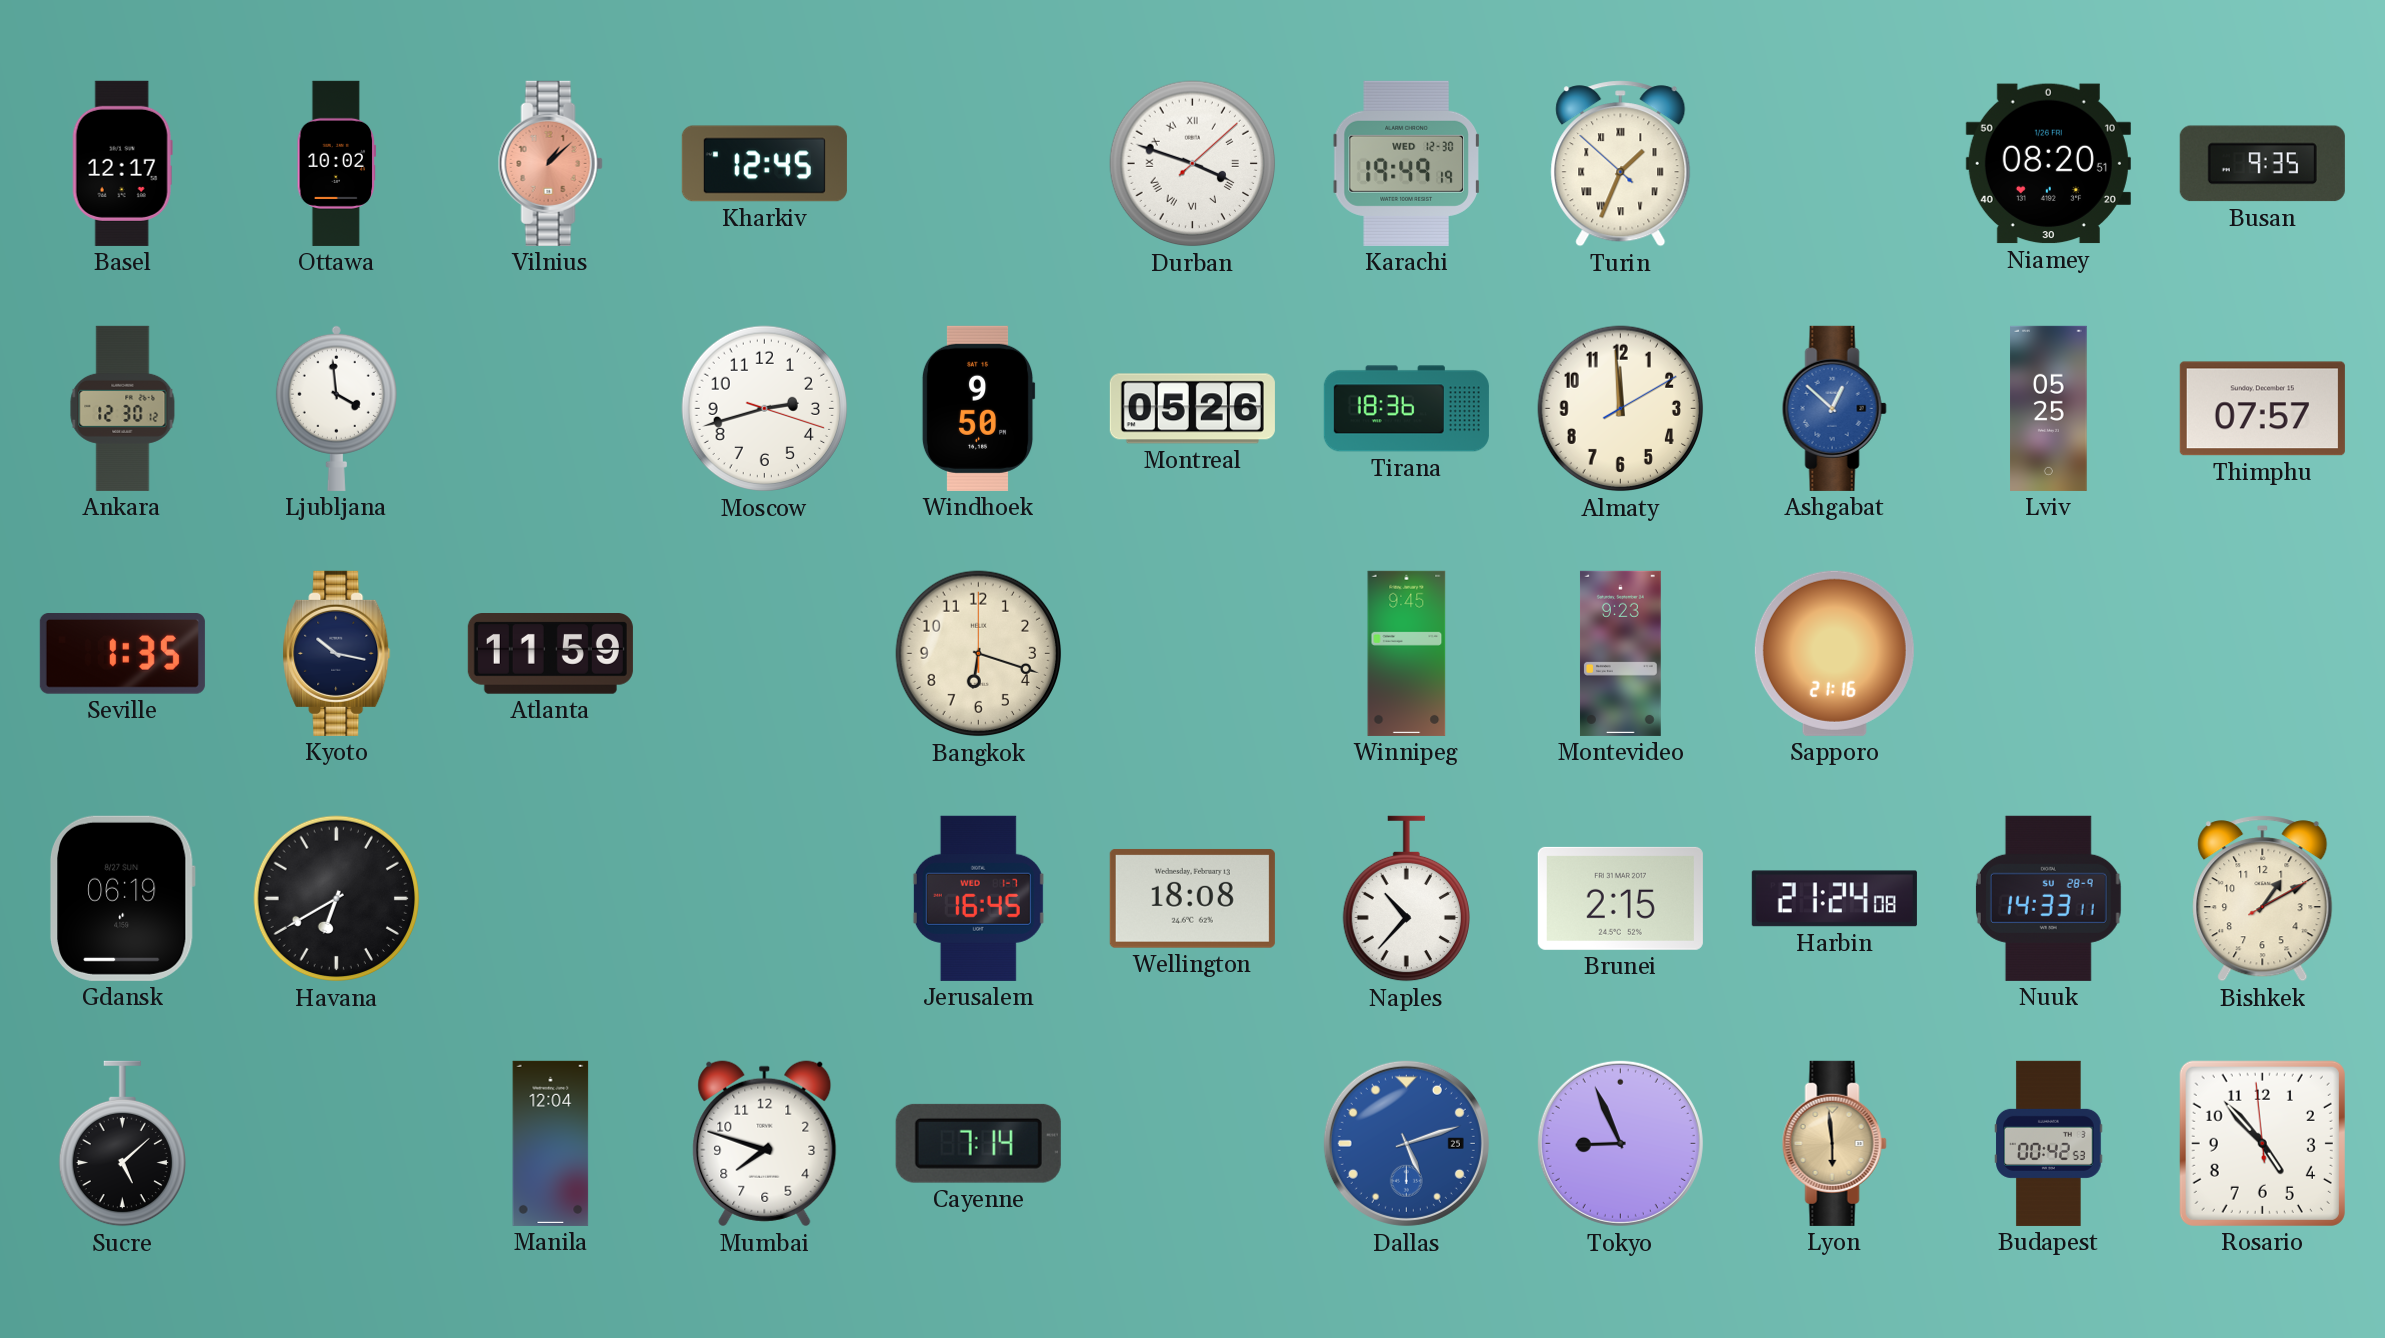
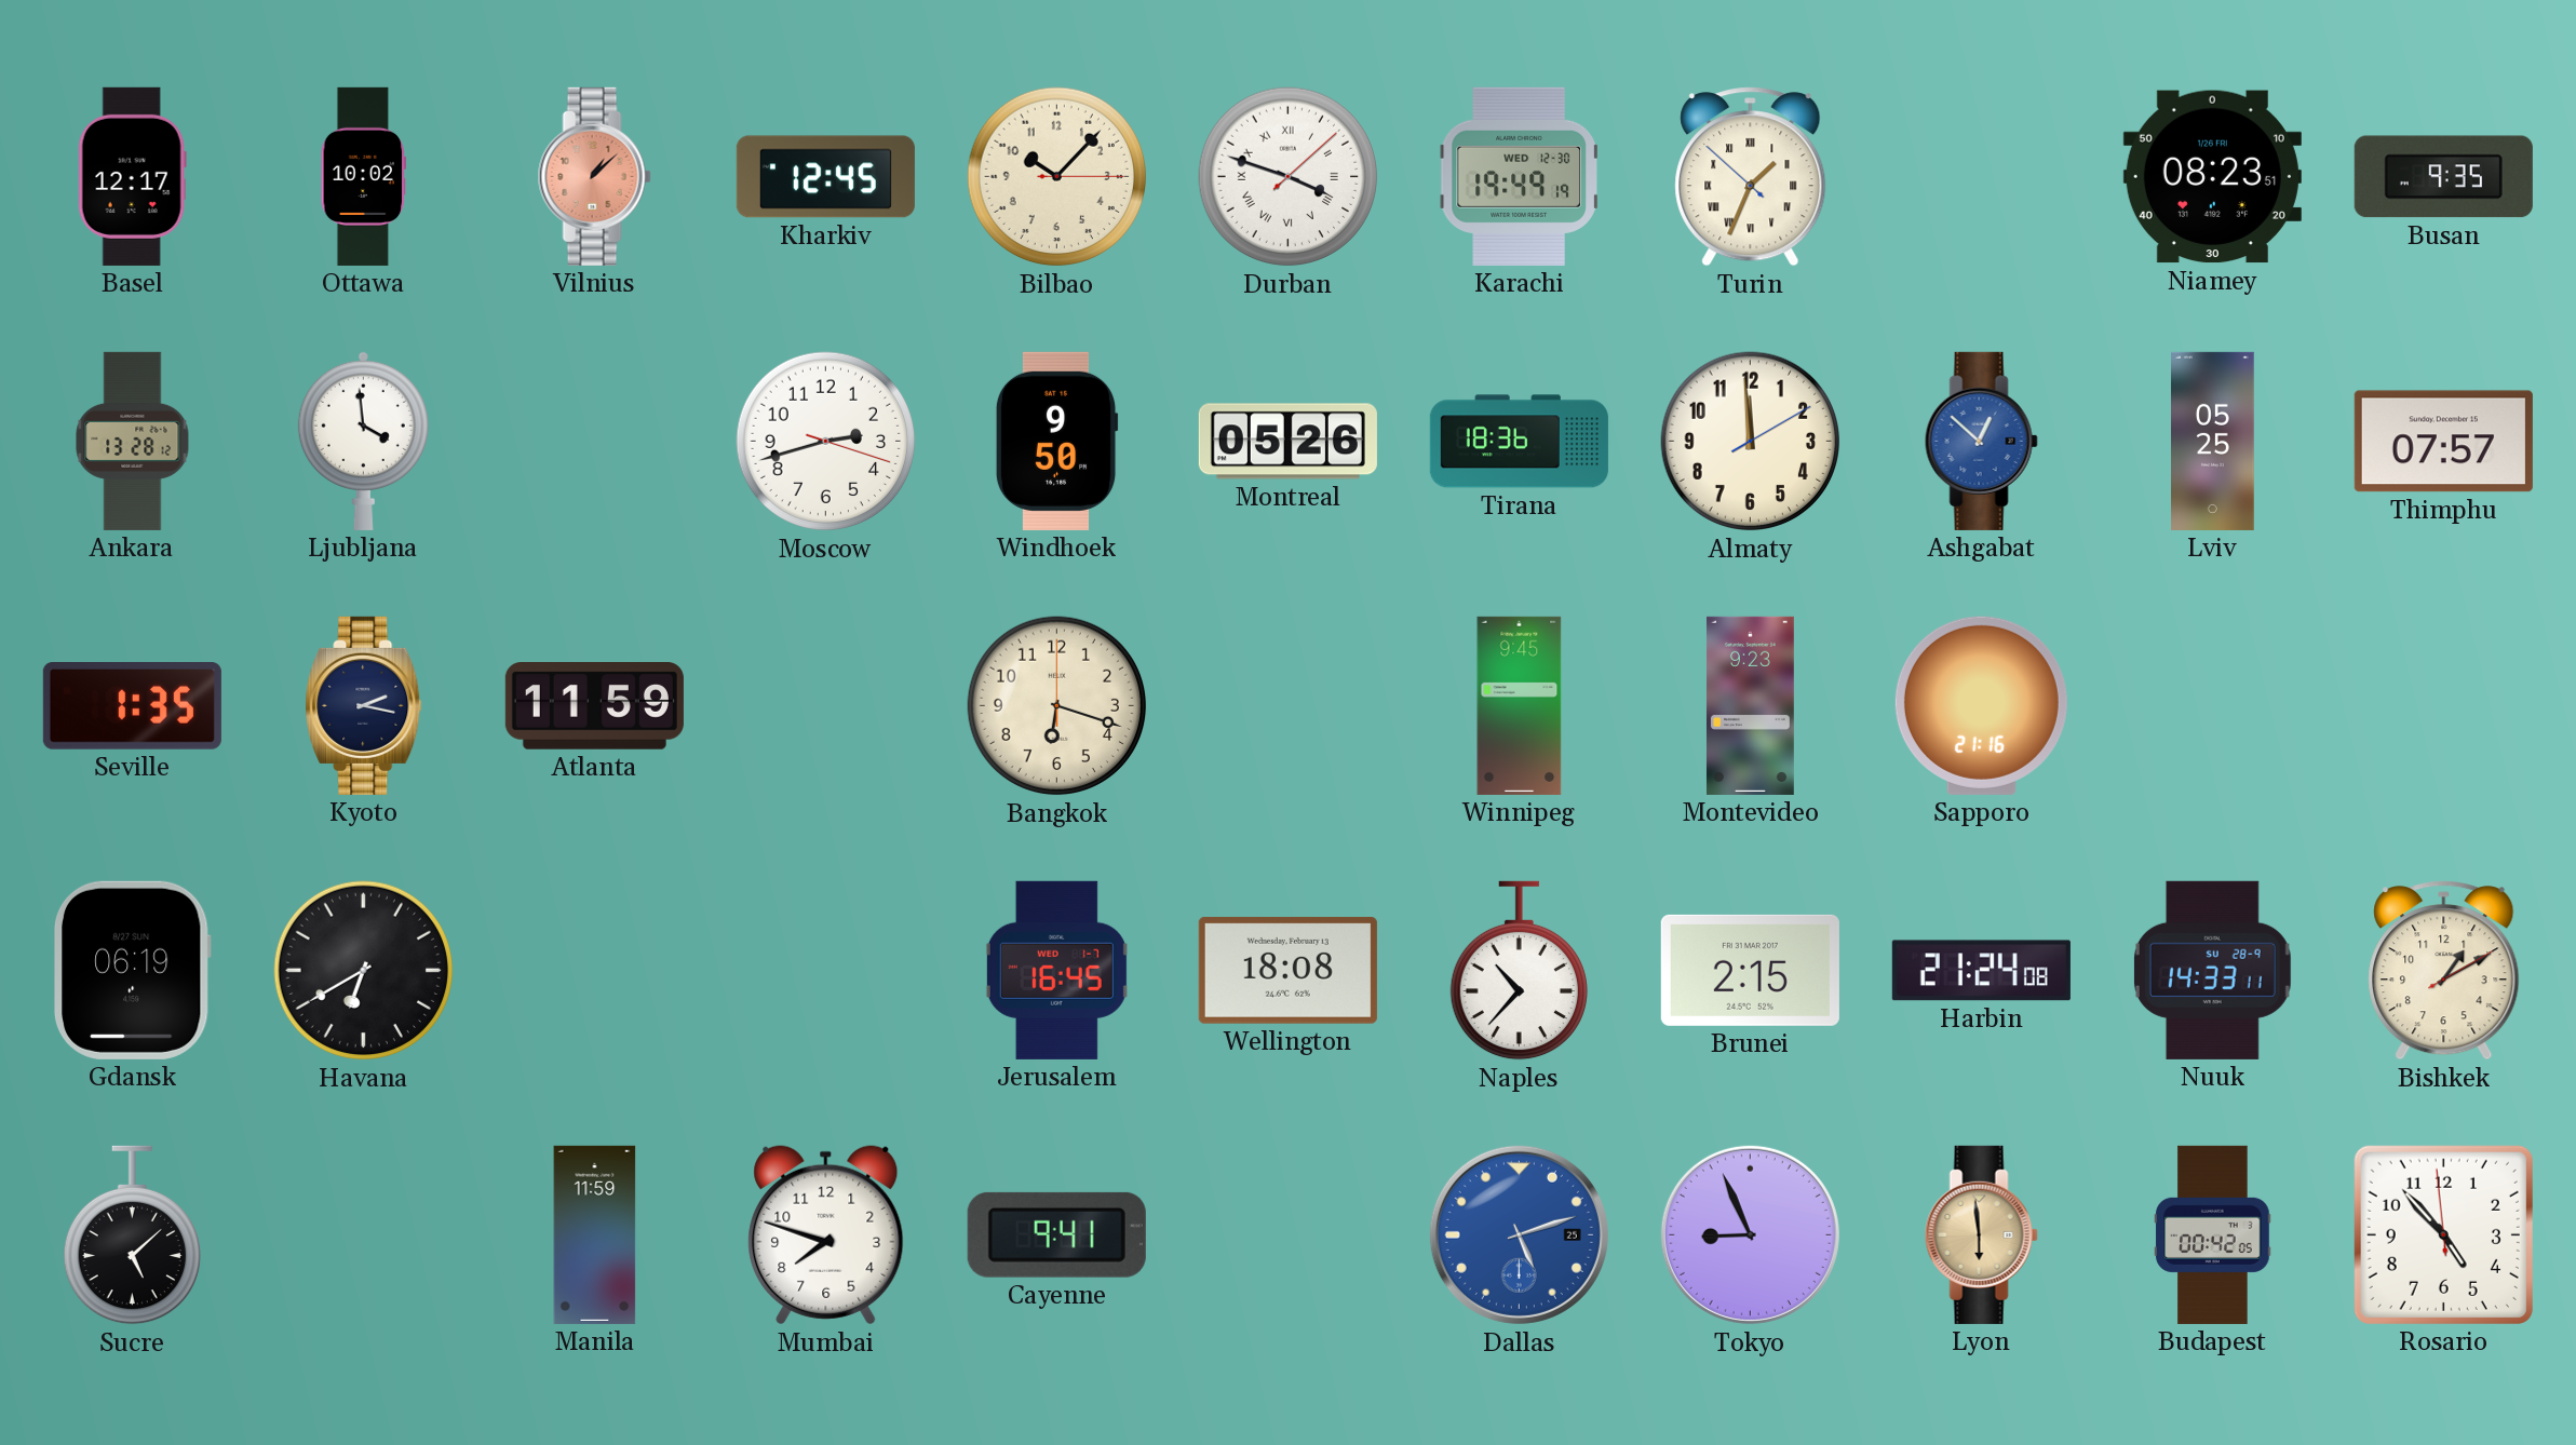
Bilbao: none -> 10:07 (1057, 177)
Niamey: 08:20 -> 08:23 (2212, 177)
Ankara: 12:30 -> 13:28 (133, 441)
Kyoto: 10:17 -> 2:17 (364, 705)
Manila: 12:04 -> 11:59 (595, 1234)
Cayenne: 7:14 -> 9:41 (1056, 1234)
Budapest: 00:42:53 -> 00:42:05 (2213, 1234)
